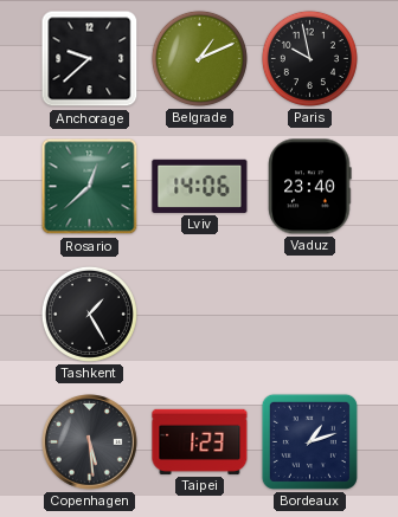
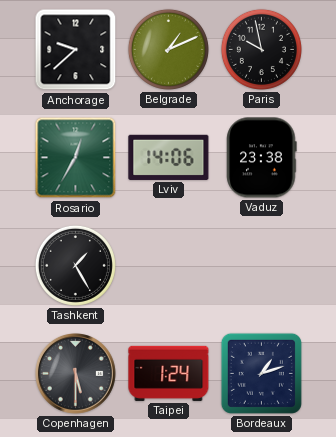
Rosario: 12:38 -> 12:35 (76, 158)
Vaduz: 23:40 -> 23:38 (262, 158)
Copenhagen: 5:29 -> 5:30 (76, 374)
Taipei: 1:23 -> 1:24 (169, 373)
